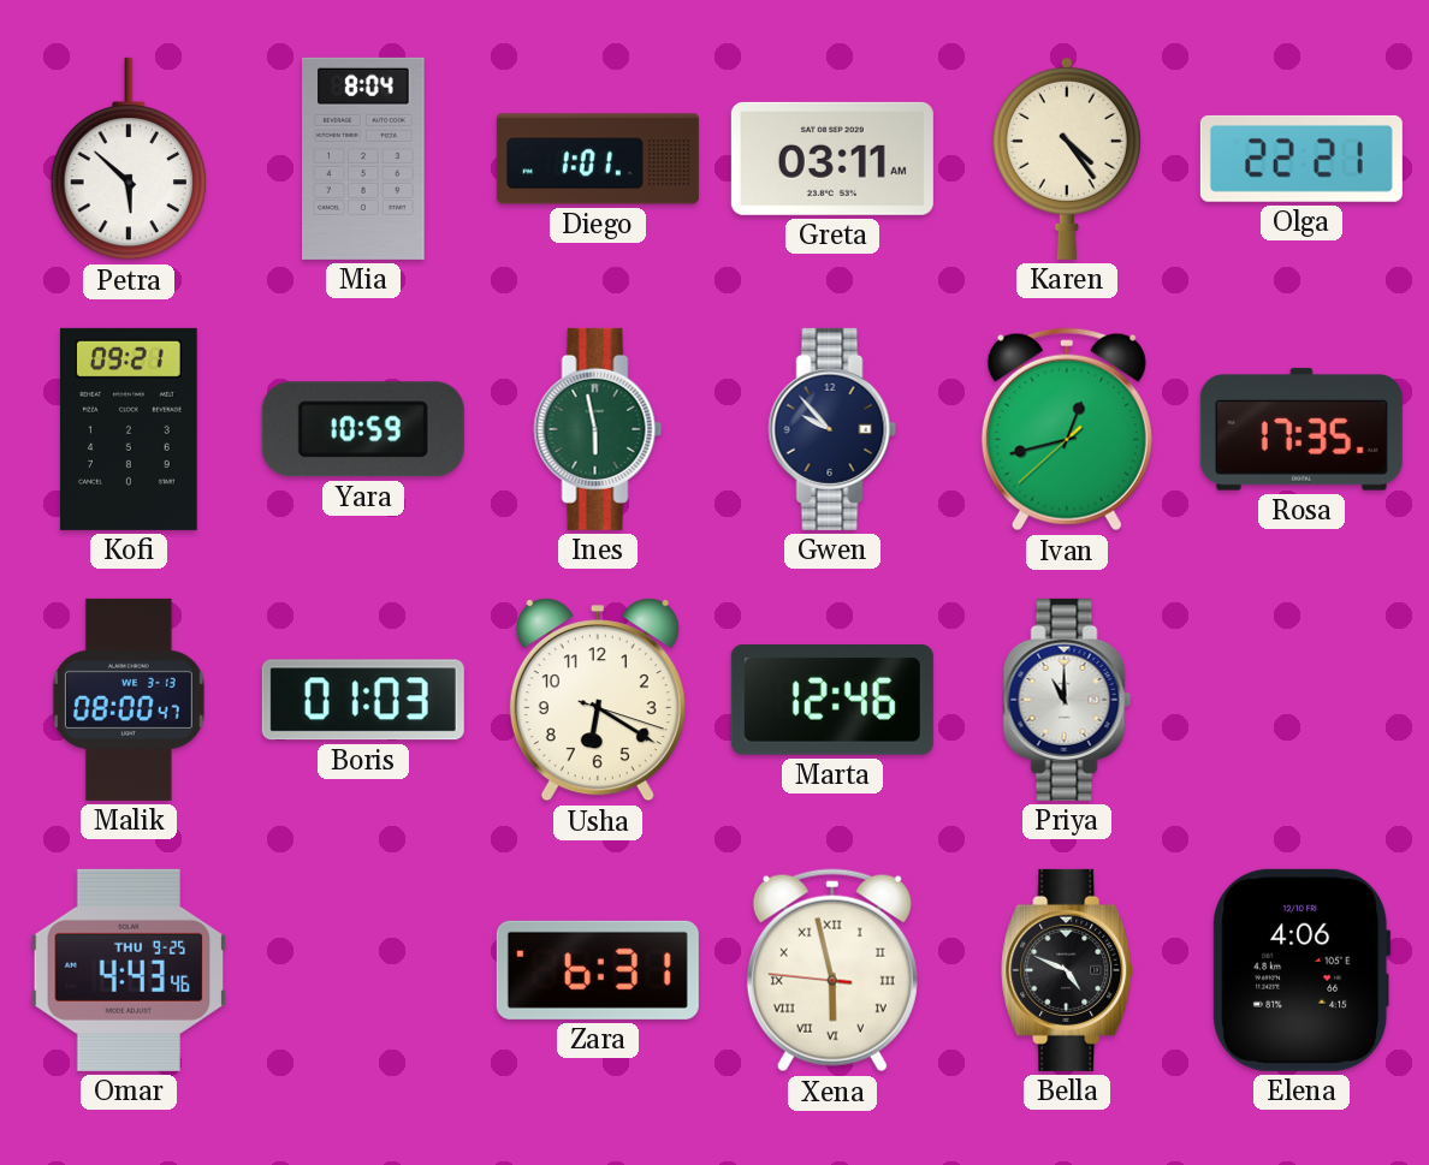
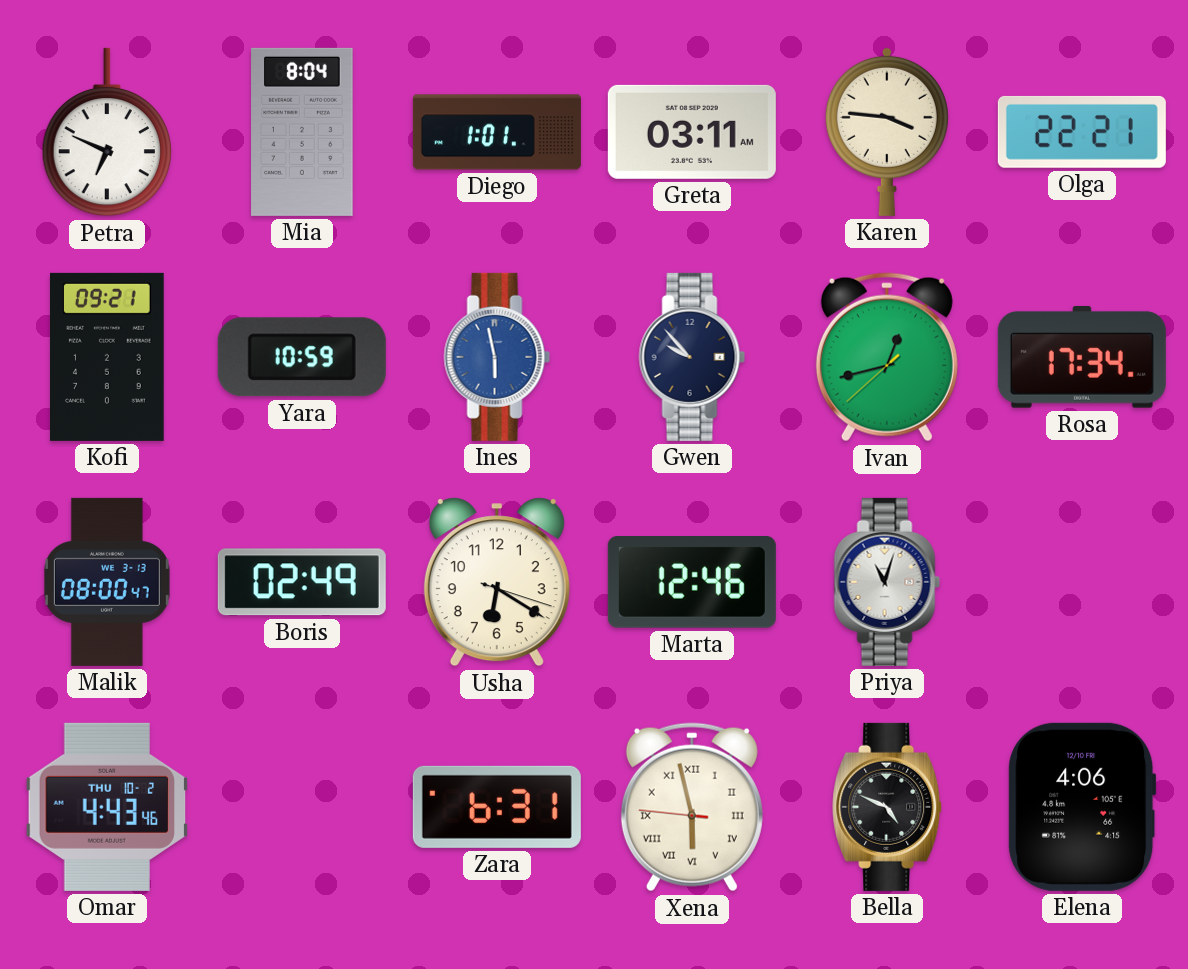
Petra: 5:52 -> 6:49 (106, 132)
Karen: 4:24 -> 3:46 (887, 131)
Ines dial: green -> blue (497, 357)
Rosa: 17:35 -> 17:34 (1082, 357)
Boris: 01:03 -> 02:49 (302, 582)
Priya: 11:00 -> 11:03 (887, 582)
Omar date: THU 9-25 -> THU 10-2 (107, 807)
